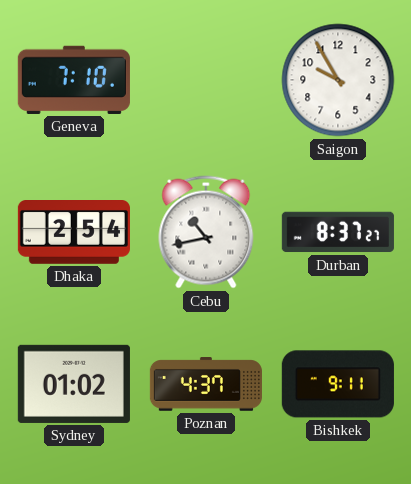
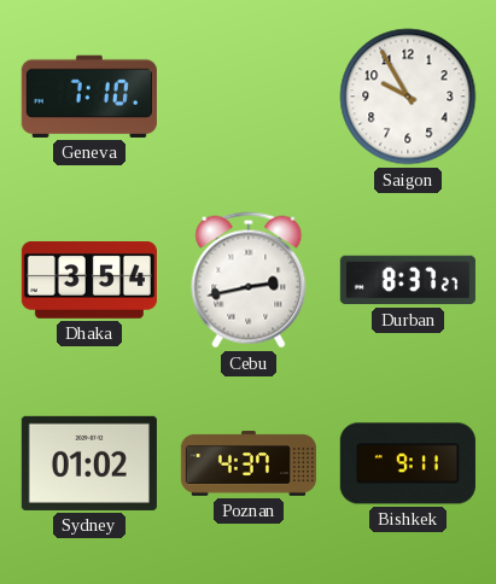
Dhaka: 2:54 -> 3:54 (89, 280)
Cebu: 10:43 -> 2:43 (249, 280)
